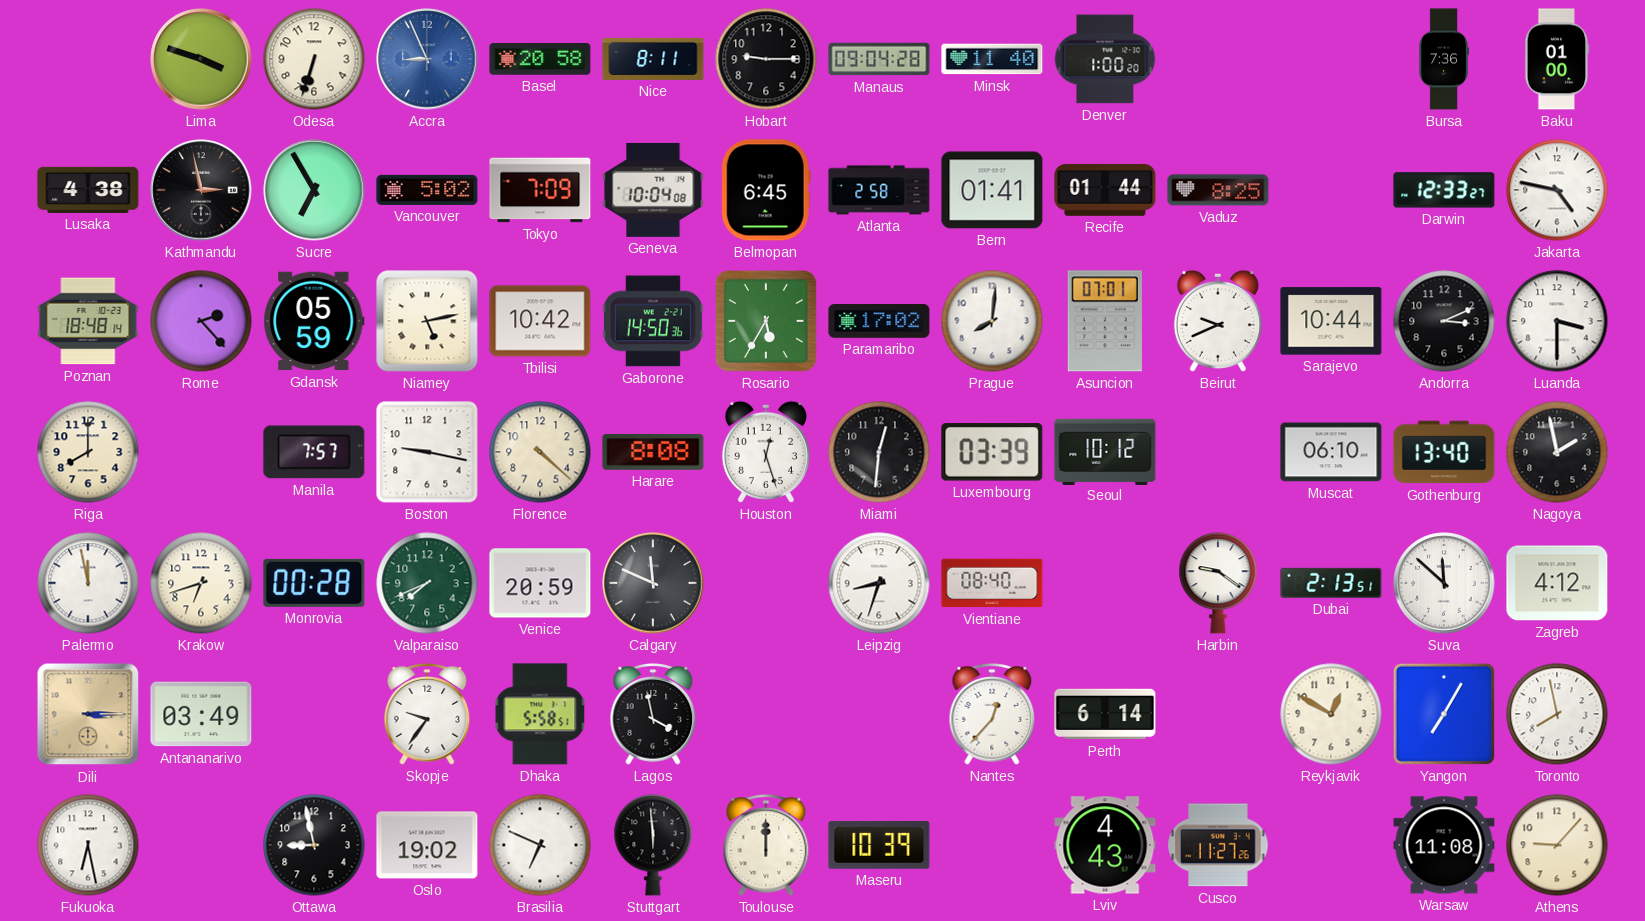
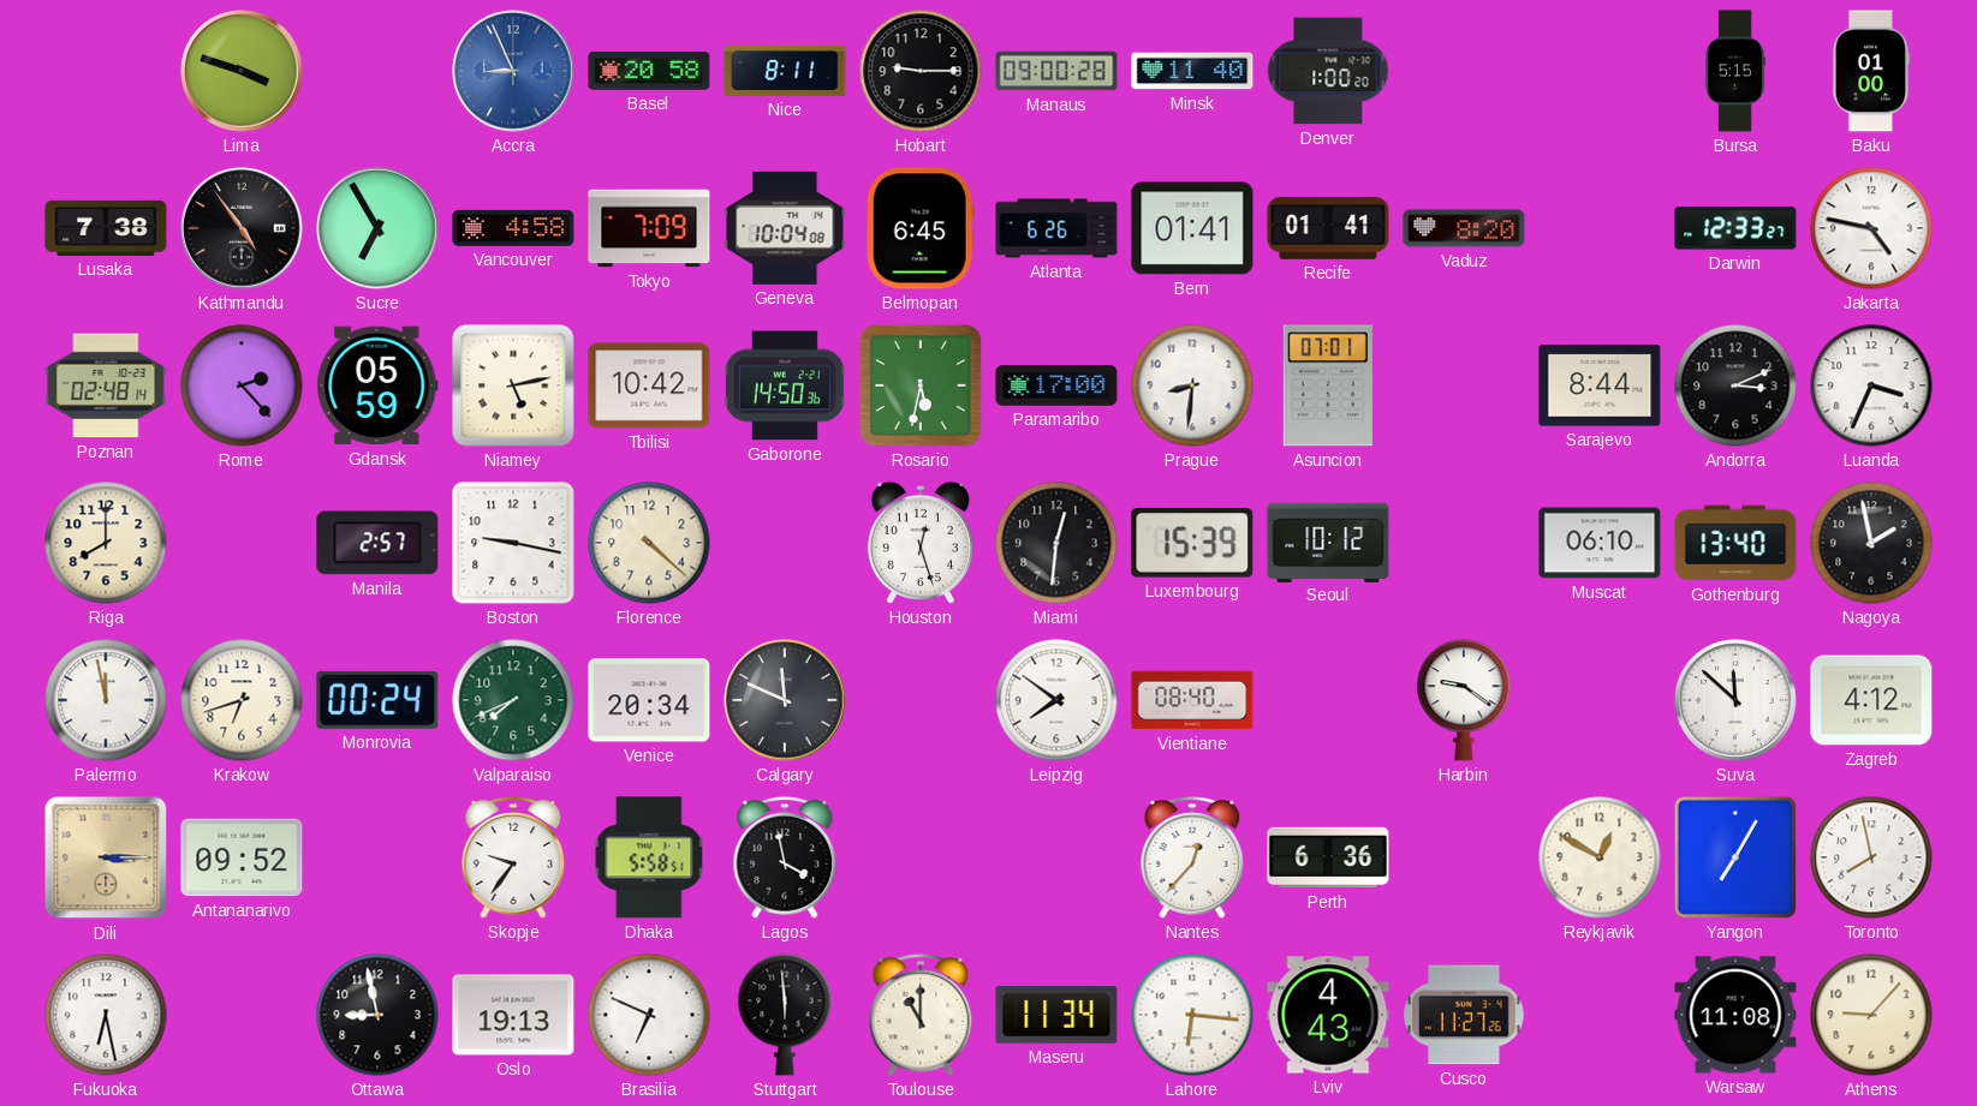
Odesa: 6:33 -> none (314, 59)
Manaus: 09:04 -> 09:00 (1056, 71)
Bursa: 7:36 -> 5:15 (1735, 71)
Lusaka: 4:38 -> 7:38 (106, 228)
Kathmandu: 2:58 -> 4:54 (242, 228)
Vancouver: 5:02 -> 4:58 (513, 228)
Atlanta: 2:58 -> 6:26 (1056, 228)
Recife: 01:44 -> 01:41 (1328, 228)
Vaduz: 8:25 -> 8:20 (1464, 228)
Poznan: 18:48 -> 02:48 (106, 385)
Rosario: 5:35 -> 5:32 (921, 385)
Paramaribo: 17:02 -> 17:00 (1056, 387)
Prague: 8:01 -> 8:31 (1192, 385)
Beirut: 9:41 -> none (1218, 321)
Sarajevo: 10:44 -> 8:44 (1600, 385)
Luanda: 3:30 -> 3:34 (1871, 385)
Manila: 7:57 -> 2:57 (377, 543)
Harare: 8:08 -> none (653, 453)
Luxembourg: 03:39 -> 15:39 (1192, 543)
Monrovia: 00:28 -> 00:24 (377, 700)
Venice: 20:59 -> 20:34 (649, 700)
Leipzig: 8:33 -> 7:51 (1056, 700)
Dubai: 2:13 -> none (1331, 583)
Antananarivo: 03:49 -> 09:52 (242, 857)
Perth: 6:14 -> 6:36 (1328, 857)
Oslo: 19:02 -> 19:13 (513, 1015)
Toulouse: 12:00 -> 11:00 (921, 1015)
Maseru: 10:39 -> 11:34 (1056, 1015)
Lahore: none -> 6:16 (1192, 1015)
